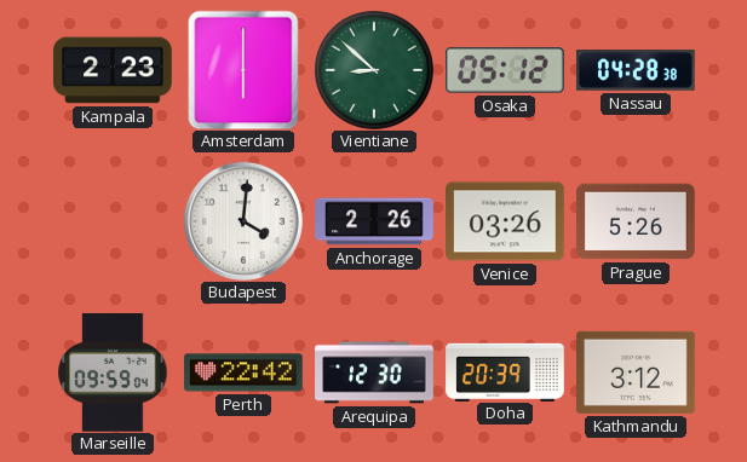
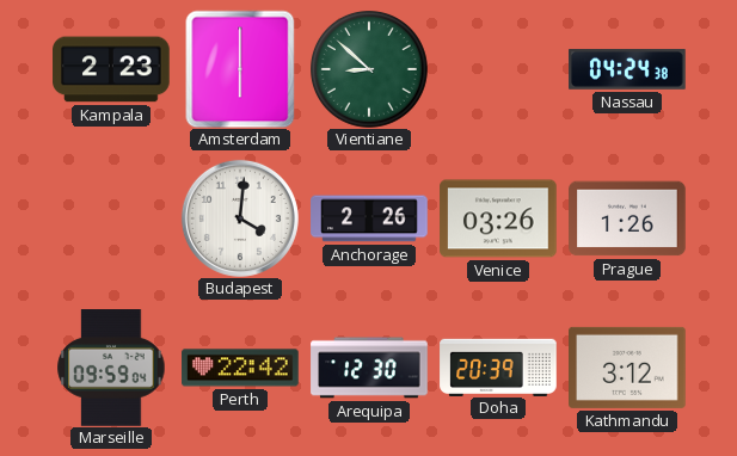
Osaka: 05:12 -> none (505, 70)
Nassau: 04:28 -> 04:24 (627, 70)
Prague: 5:26 -> 1:26 (627, 218)
